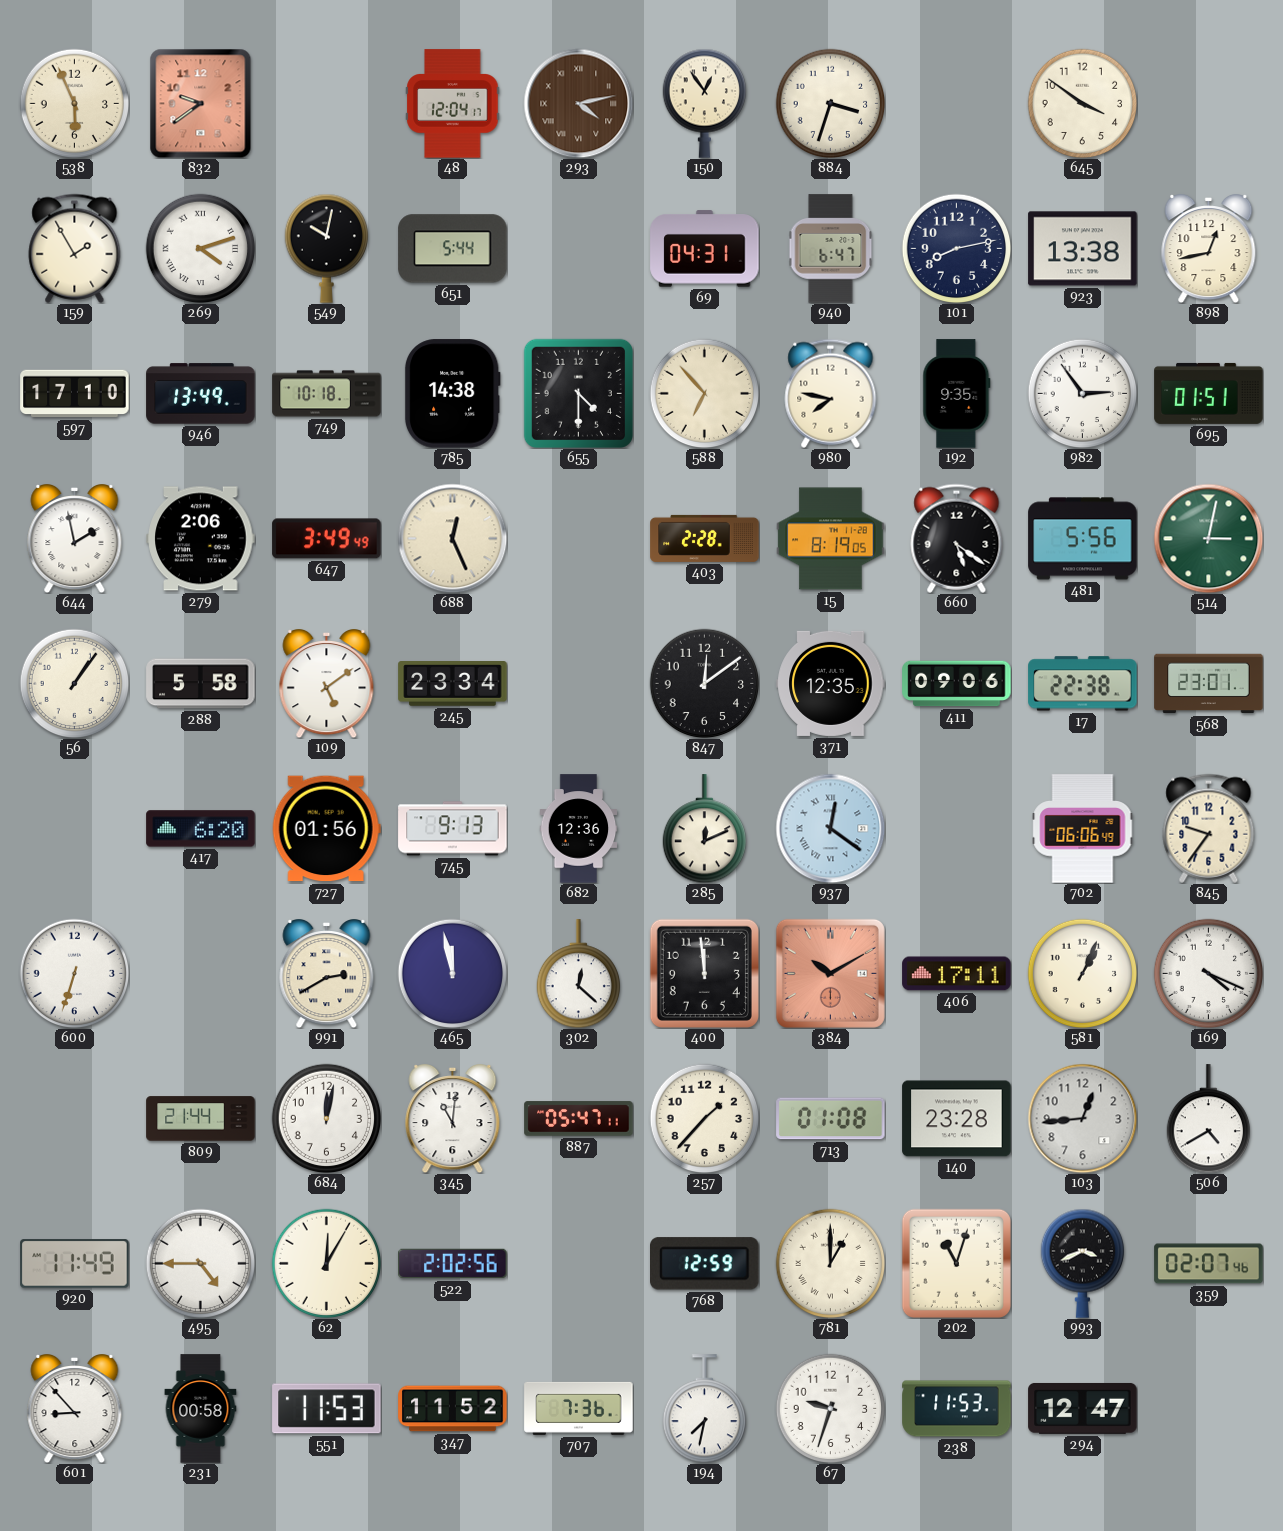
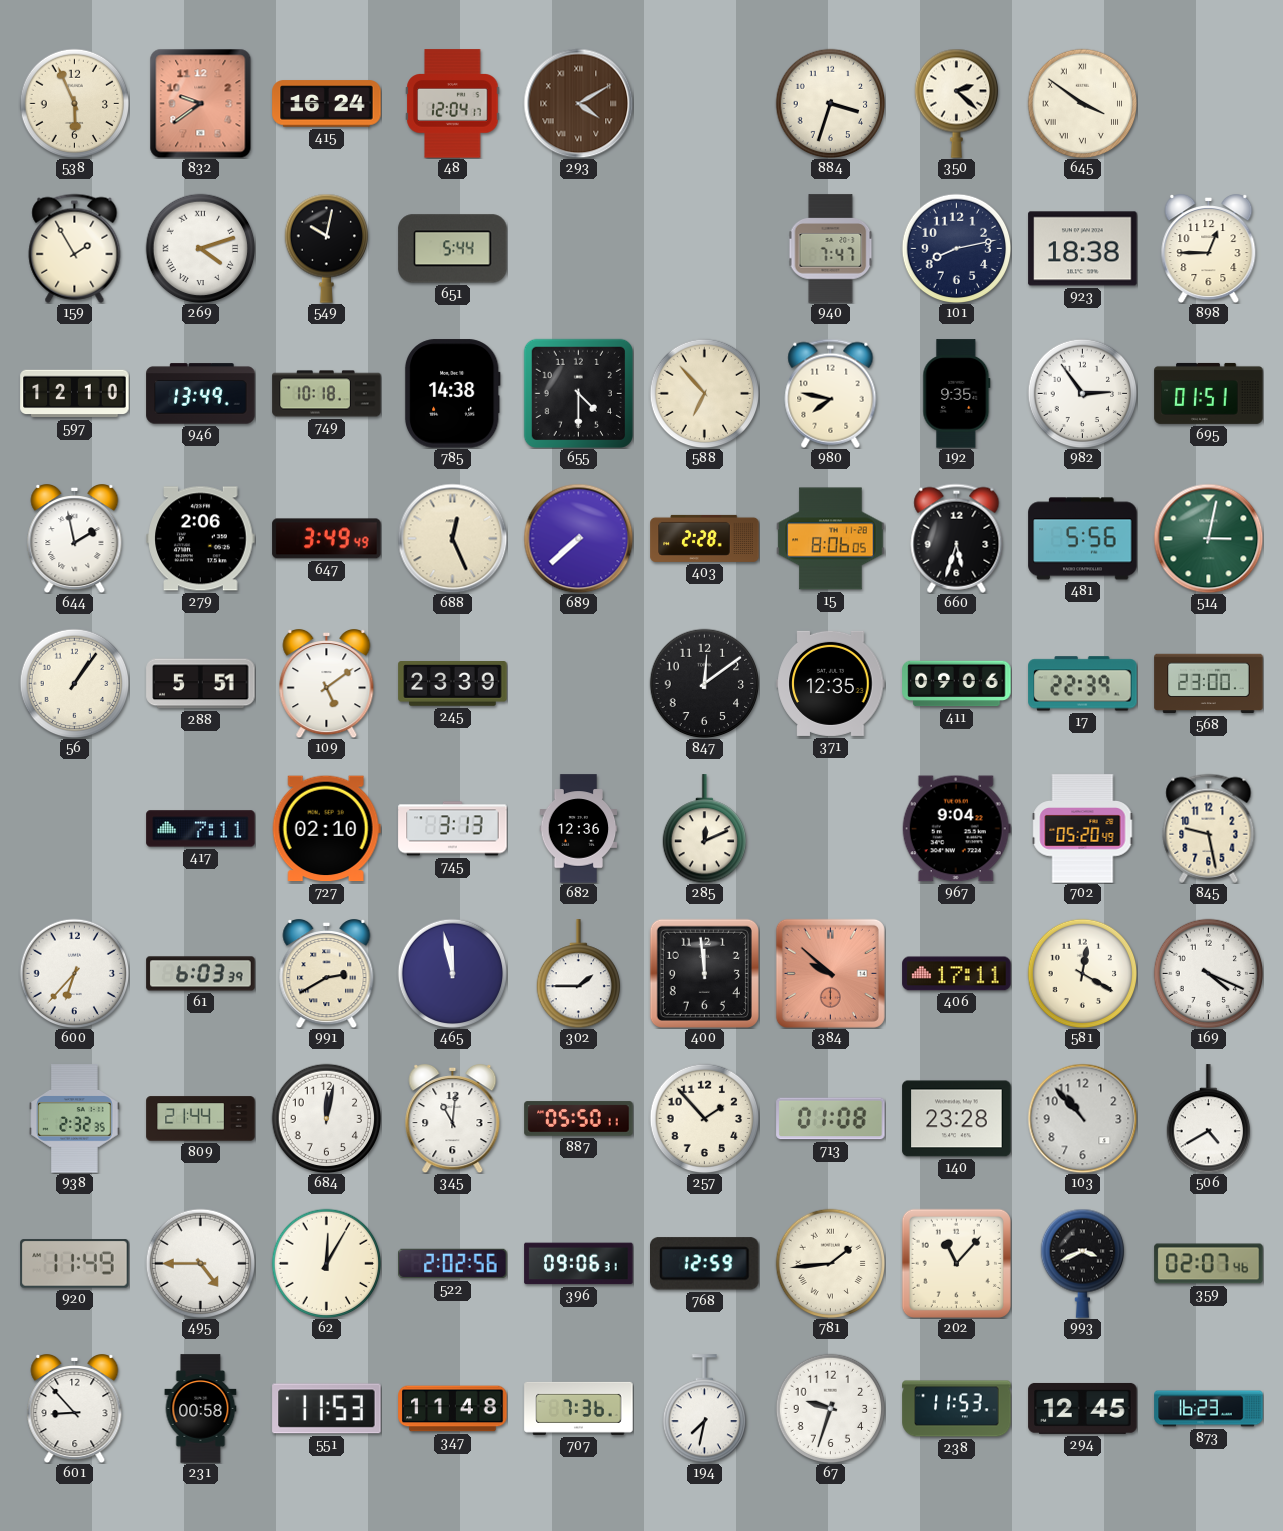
415: none -> 16:24 (327, 104)
293: 4:13 -> 4:10 (578, 103)
150: 12:54 -> none (704, 103)
350: none -> 2:22 (956, 103)
645 numerals: Arabic -> Roman (1082, 103)
69: 04:31 -> none (705, 249)
940: 6:47 -> 7:47 (831, 249)
923: 13:38 -> 18:38 (1083, 249)
898: 12:43 -> 12:45 (1209, 249)
597: 17:10 -> 12:10 (75, 394)
689: none -> 7:38 (578, 538)
15: 8:19 -> 8:06 (831, 539)
660: 5:21 -> 5:33 (957, 538)
288: 5:58 -> 5:51 (201, 684)
245: 23:34 -> 23:39 (453, 684)
17: 22:38 -> 22:39 (1083, 684)
568: 23:01 -> 23:00 (1209, 684)
417: 6:20 -> 7:11 (201, 829)
727: 01:56 -> 02:10 (326, 829)
745: 9:13 -> 3:13 (453, 829)
937: 12:21 -> none (830, 828)
967: none -> 9:04 (956, 829)
702: 06:06 -> 05:20 (1083, 829)
845: 9:36 -> 9:28 (1209, 828)
600: 6:33 -> 6:37 (74, 973)
61: none -> 6:03 (201, 974)
302: 12:22 -> 1:45 (578, 974)
384: 10:10 -> 9:52 (830, 973)
581: 1:04 -> 12:20 (1082, 973)
938: none -> 2:32 (75, 1119)
887: 05:47 -> 05:50 (579, 1119)
257: 1:37 -> 1:53 (704, 1118)
103: 12:44 -> 10:53 (1082, 1118)
396: none -> 09:06 (579, 1264)
781: 1:00 -> 1:44 (830, 1263)
202: 11:03 -> 11:07 (956, 1263)
347: 11:52 -> 11:48 (453, 1409)
294: 12:47 -> 12:45 (1083, 1408)
873: none -> 16:23 (1209, 1409)
